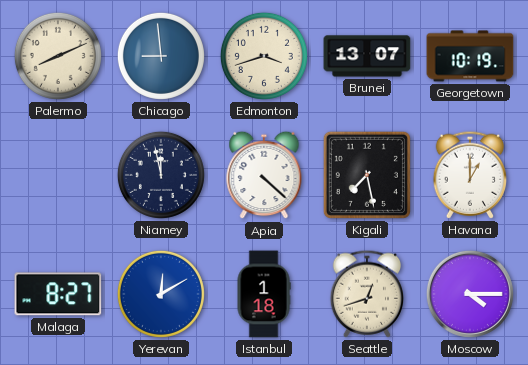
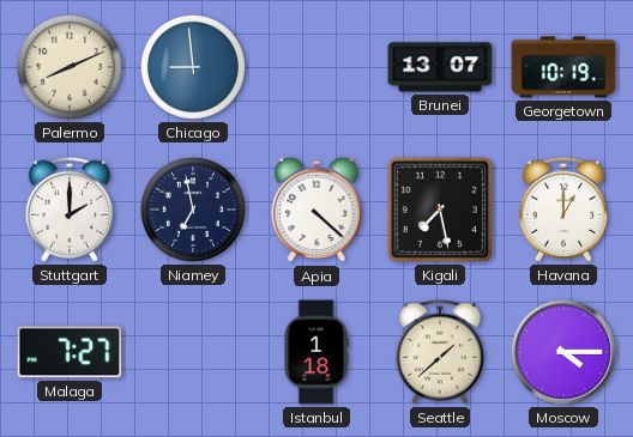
Edmonton: 3:42 -> none (264, 56)
Stuttgart: none -> 2:00 (68, 210)
Niamey: 11:58 -> 6:58 (193, 210)
Malaga: 8:27 -> 7:27 (70, 352)
Yerevan: 12:10 -> none (161, 294)
Seattle: 12:42 -> 1:38 (439, 352)
